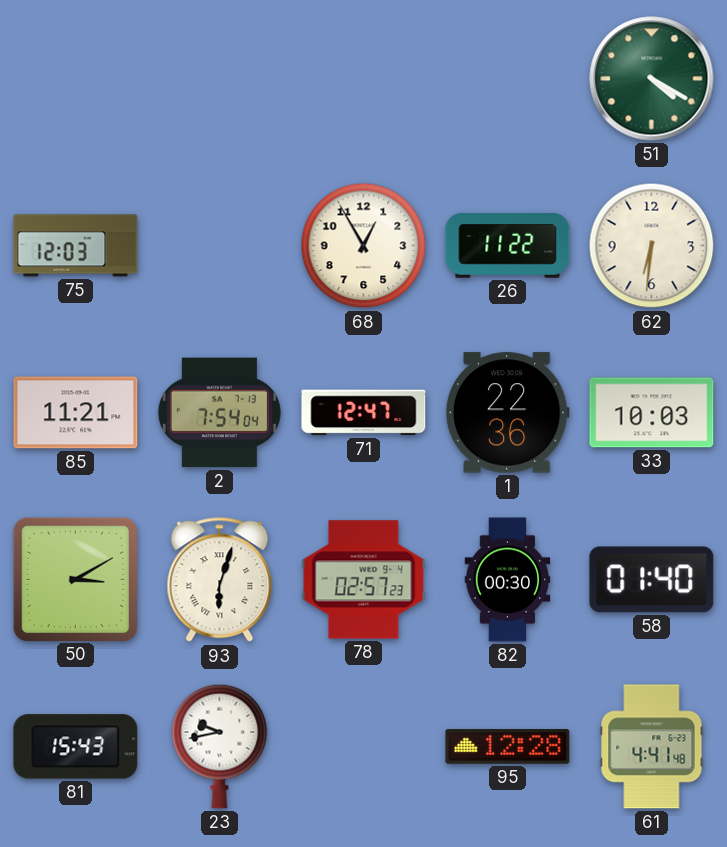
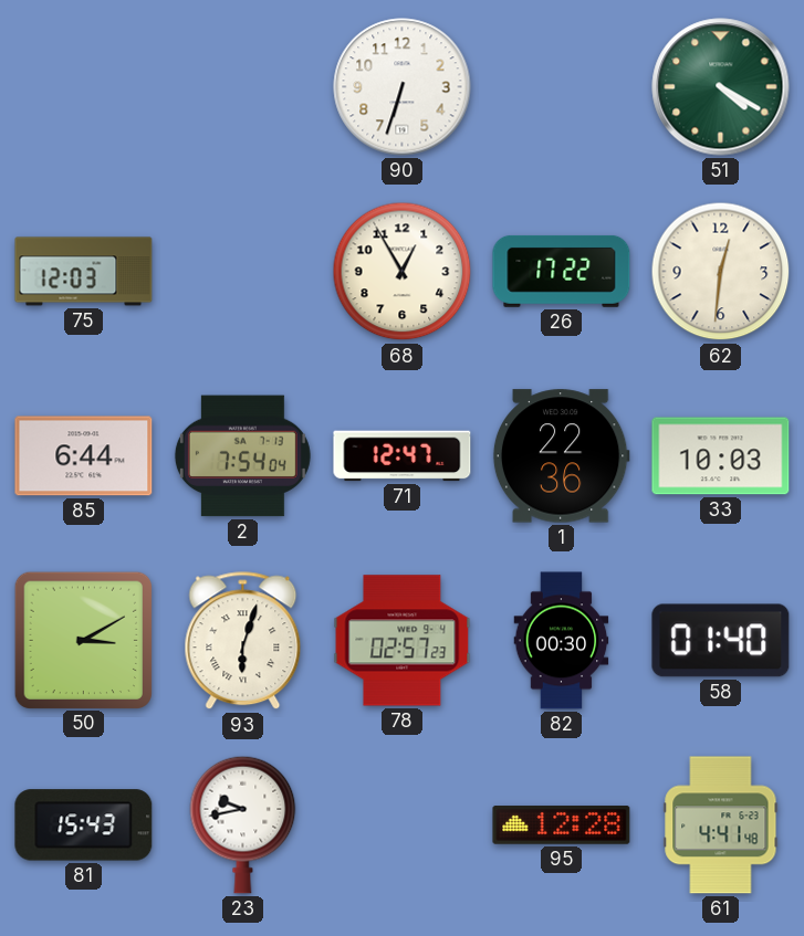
90: none -> 6:33 (403, 87)
26: 11:22 -> 17:22 (562, 271)
62: 6:31 -> 12:31 (721, 272)
85: 11:21 -> 6:44 (84, 456)
